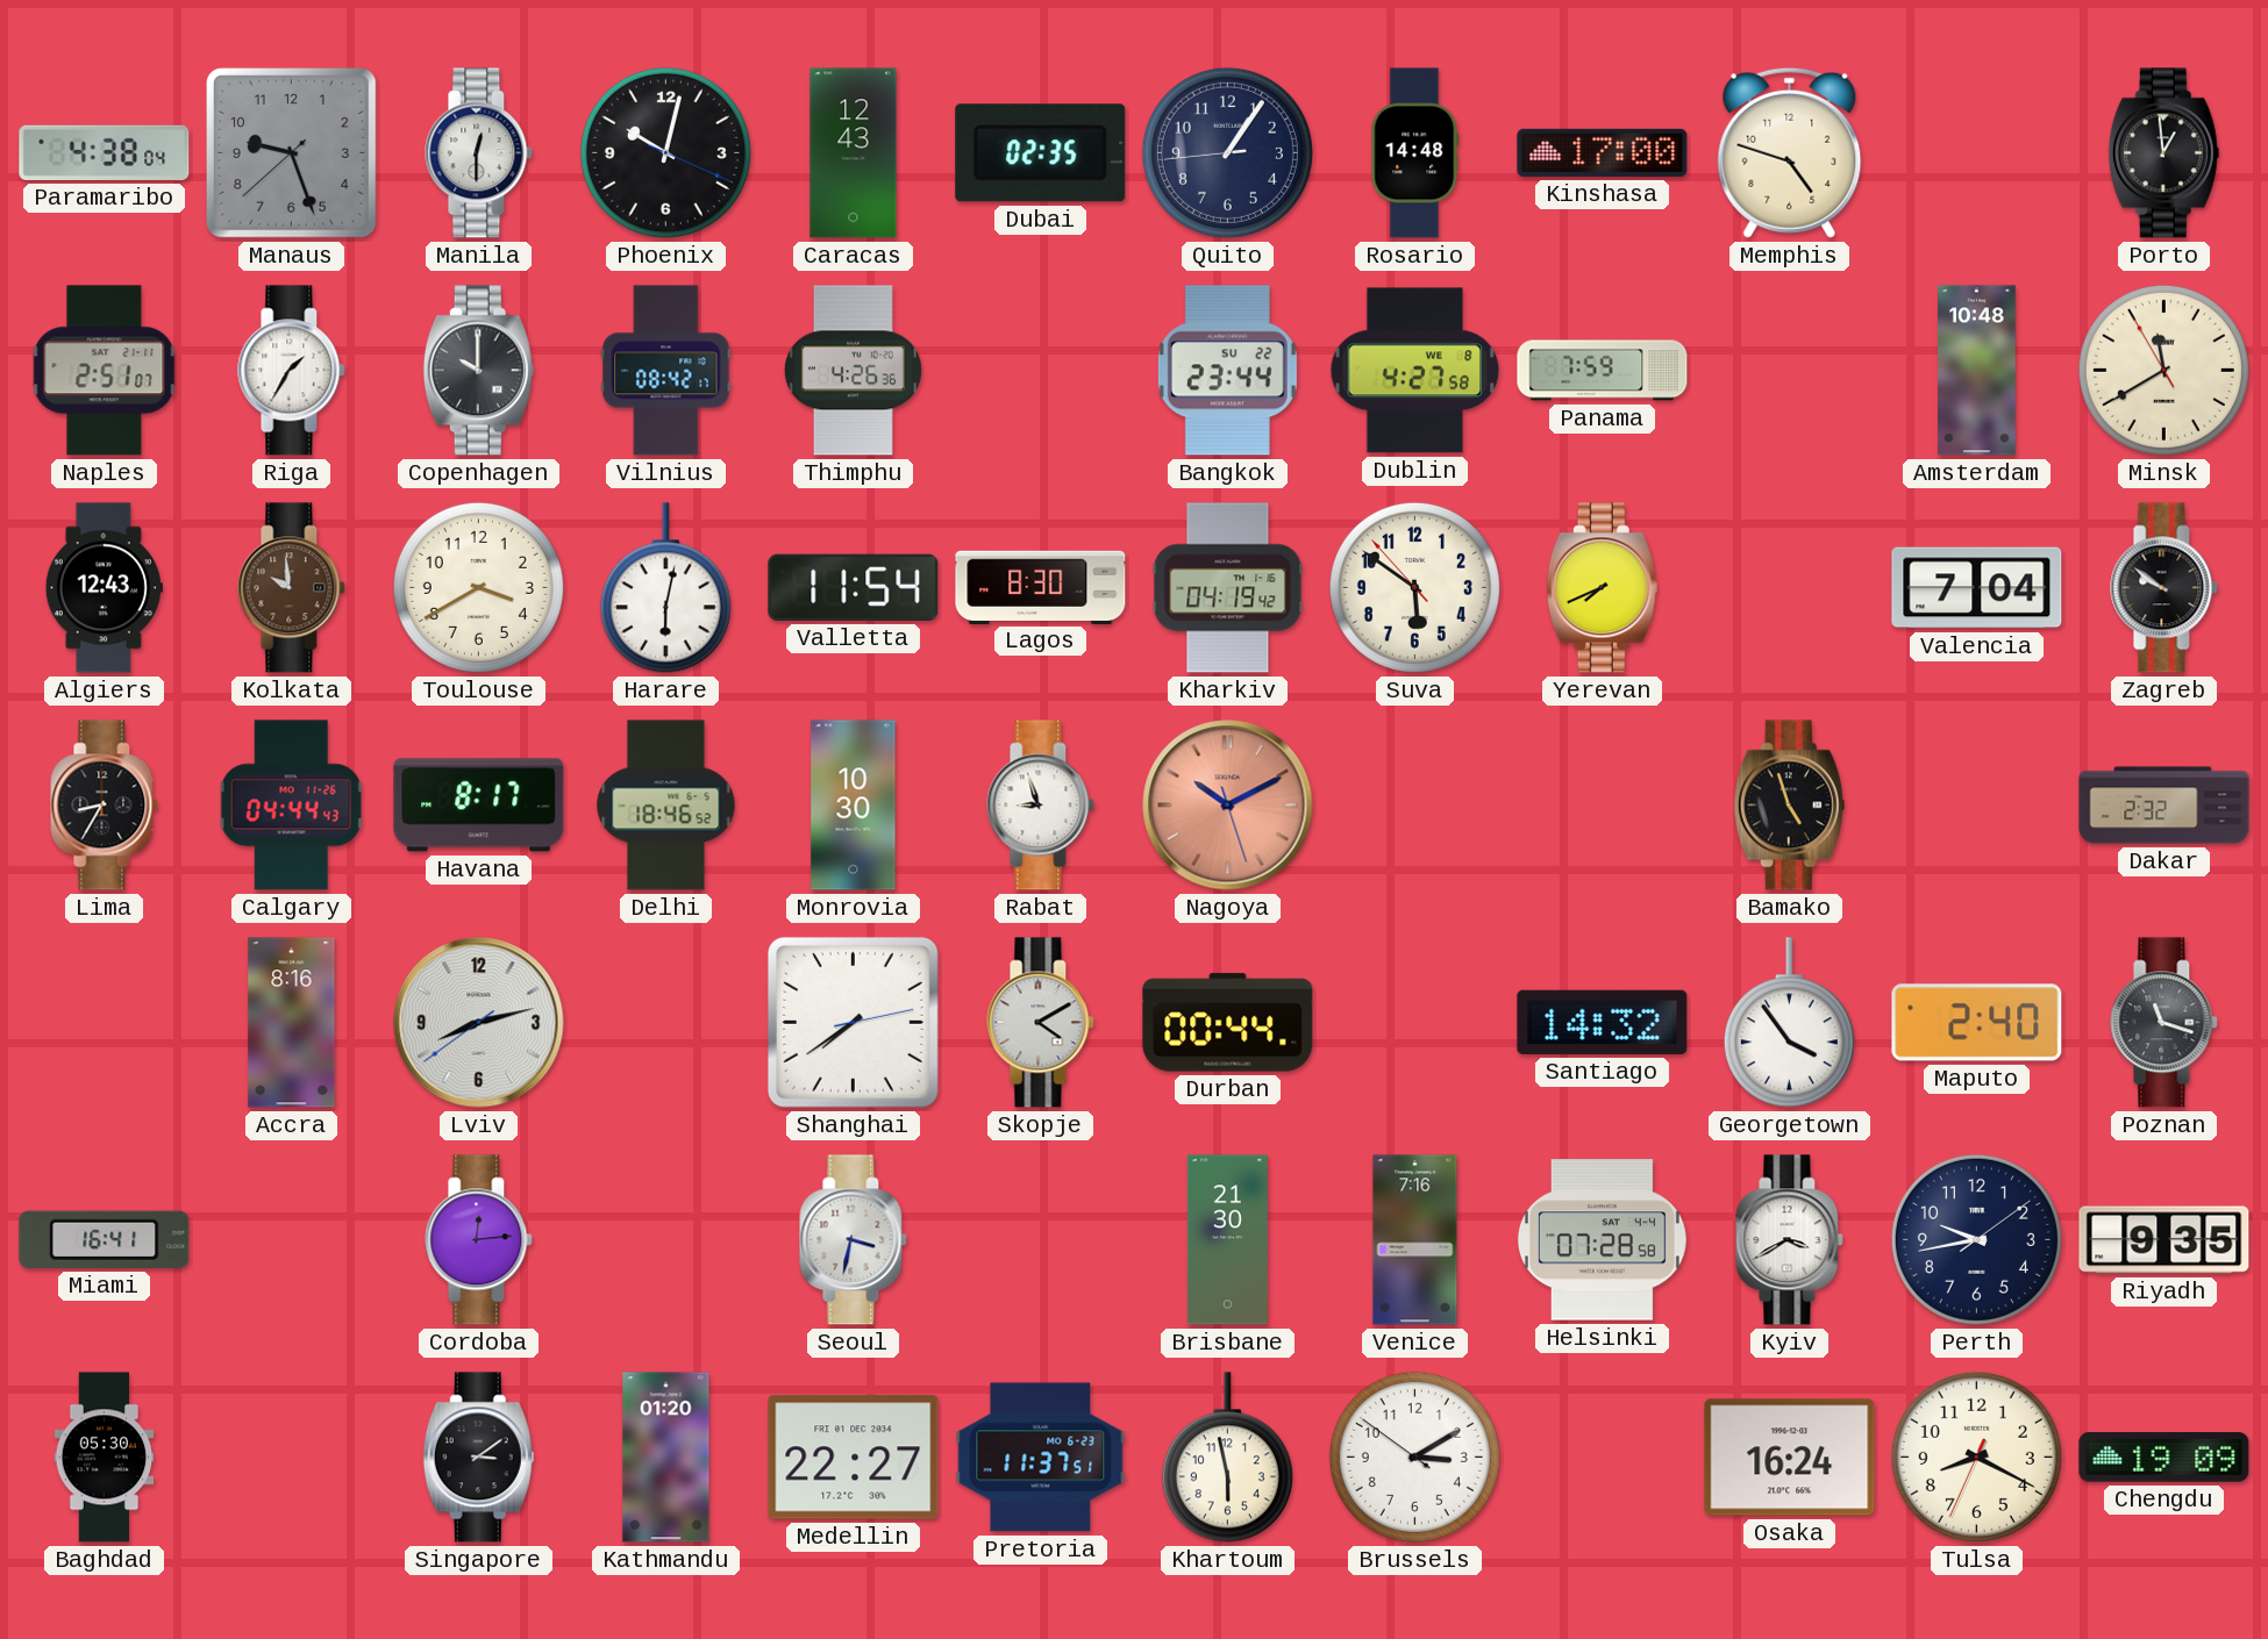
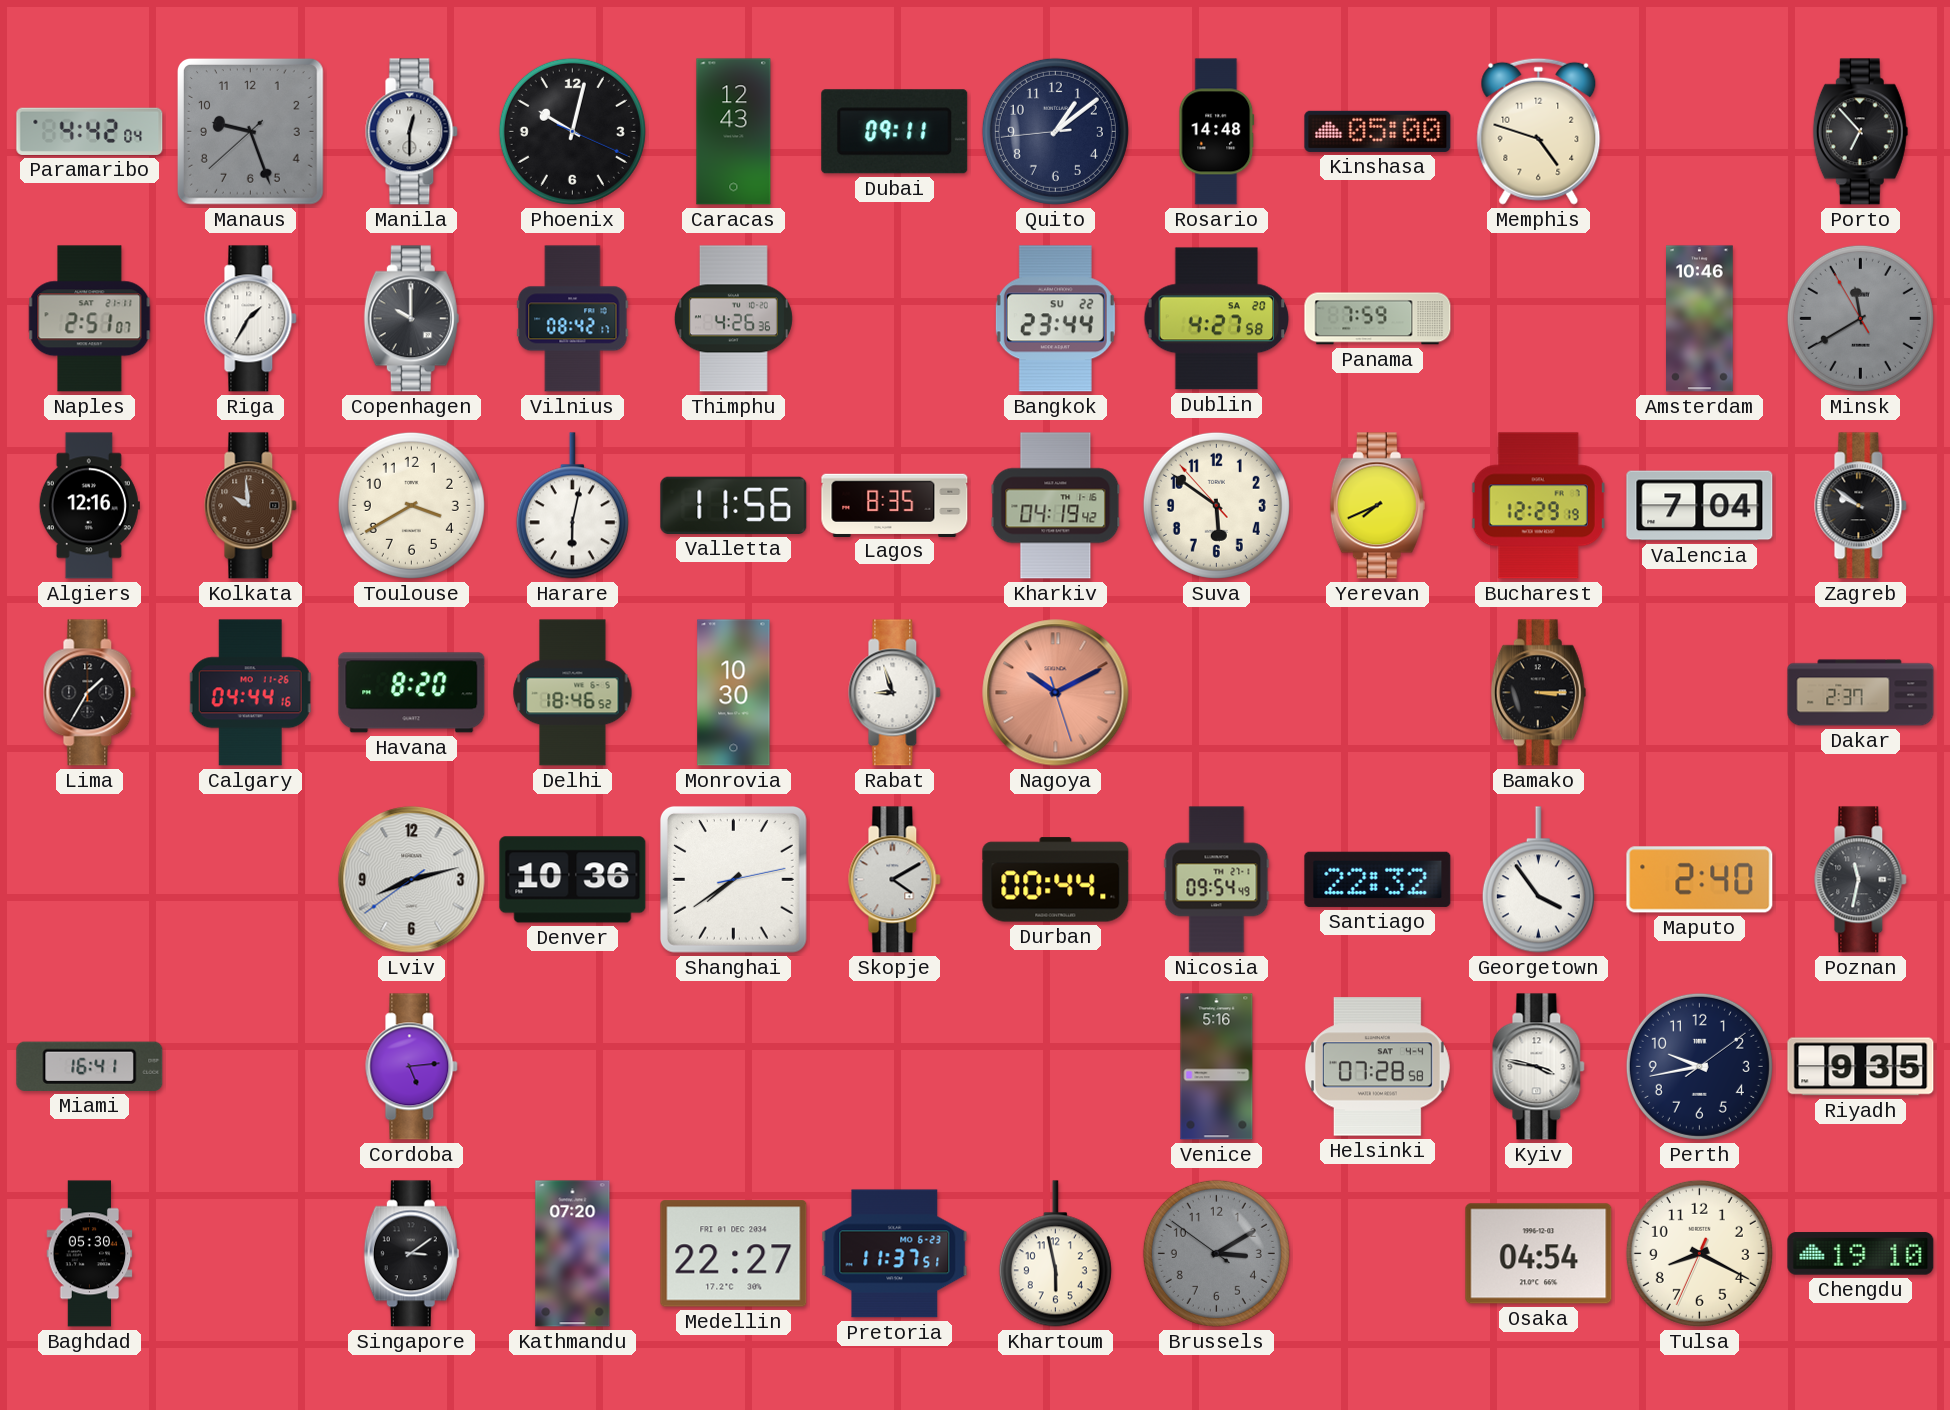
Paramaribo: 4:38 -> 4:42 (90, 131)
Dubai: 02:35 -> 09:11 (895, 132)
Quito: 1:05 -> 1:08 (1055, 131)
Kinshasa: 17:00 -> 05:00 (1378, 131)
Porto: 12:59 -> 6:53 (1860, 132)
Dublin date: WE 8 -> SA 20 (1217, 319)
Amsterdam: 10:48 -> 10:46 (1700, 319)
Minsk dial: cream -> grey (1860, 318)
Algiers: 12:43 -> 12:16 (89, 506)
Valletta: 11:54 -> 11:56 (734, 505)
Lagos: 8:30 -> 8:35 (895, 505)
Bucharest: none -> 12:29 (1538, 506)
Lima: 8:35 -> 1:35 (90, 693)
Calgary: 04:44:43 -> 04:44:16 (251, 693)
Havana: 8:17 -> 8:20 (412, 693)
Bamako: 4:57 -> 3:15 (1538, 693)
Dakar: 2:32 -> 2:37 (1861, 693)
Accra: 8:16 -> none (292, 1023)
Denver: none -> 10:36 (573, 880)
Nicosia: none -> 09:54 (1217, 880)
Santiago: 14:32 -> 22:32 (1378, 879)
Poznan: 11:18 -> 11:32 (1861, 880)
Cordoba: 12:14 -> 5:14 (412, 1067)
Seoul: 3:32 -> none (854, 1240)
Brisbane: 21:30 -> none (1227, 1240)
Venice: 7:16 -> 5:16 (1217, 1067)
Kyiv: 3:40 -> 3:47 (1539, 1067)
Kathmandu: 01:20 -> 07:20 (573, 1254)
Brussels dial: white -> grey (1216, 1253)
Osaka: 16:24 -> 04:54 (1539, 1254)
Chengdu: 19:09 -> 19:10 (1861, 1254)
